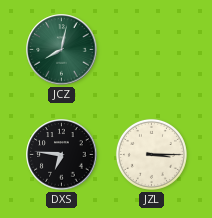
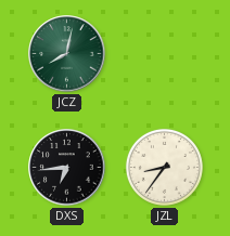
DXS: 6:46 -> 6:44 (67, 168)
JZL: 3:15 -> 8:36 (164, 167)
